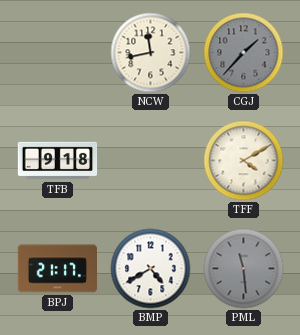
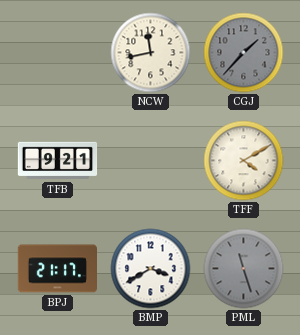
TFB: 9:18 -> 9:21 (58, 161)
BMP: 4:40 -> 3:40 (151, 269)
PML: 11:29 -> 11:27 (244, 269)
